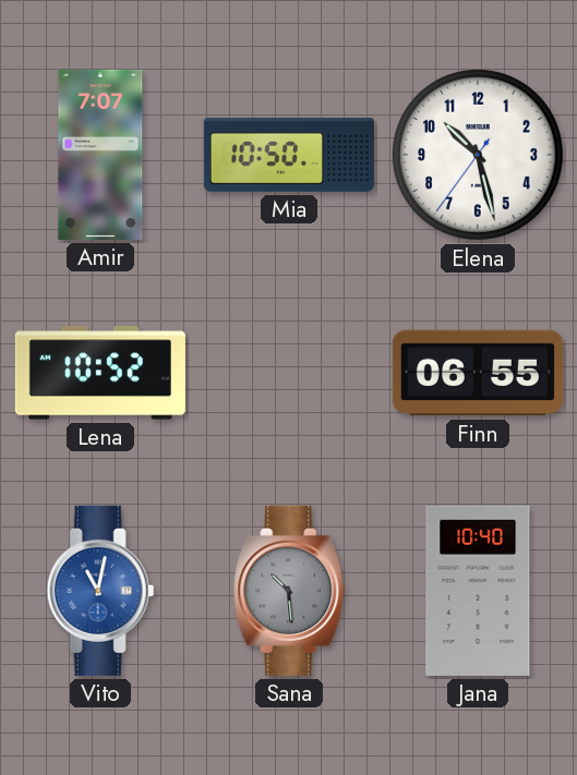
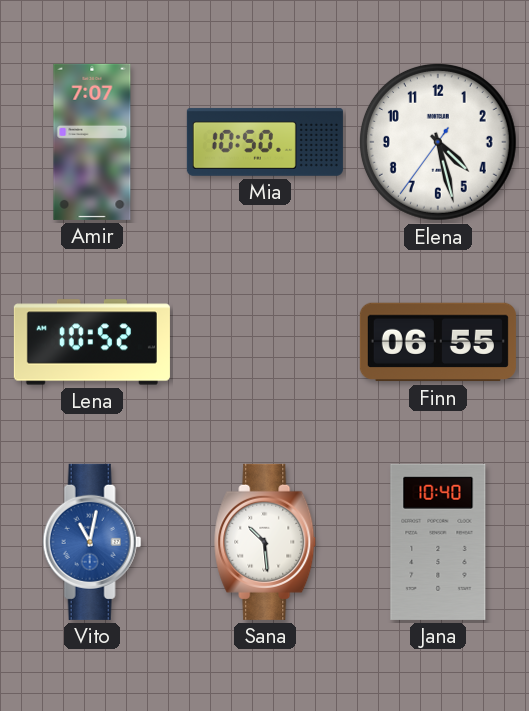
Elena: 10:27 -> 4:27 (438, 142)
Sana dial: grey -> white (266, 542)
